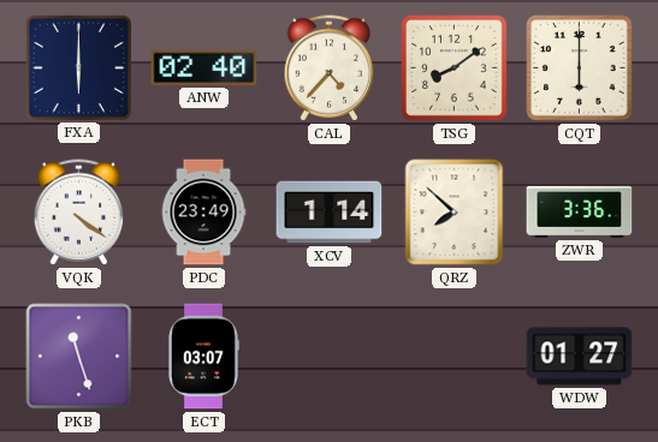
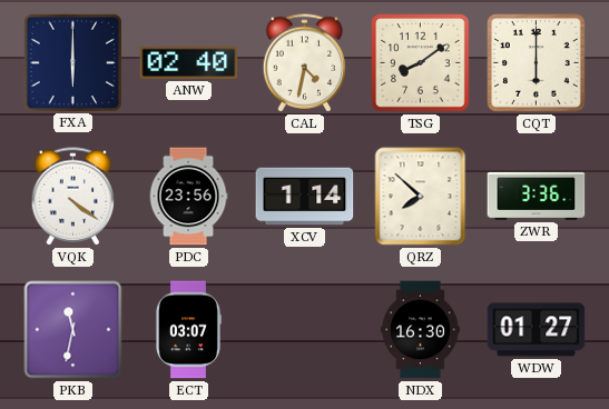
CAL: 4:37 -> 4:32 (305, 63)
PDC: 23:49 -> 23:56 (188, 197)
PKB: 11:27 -> 11:32 (73, 330)
NDX: none -> 16:30 (421, 330)
